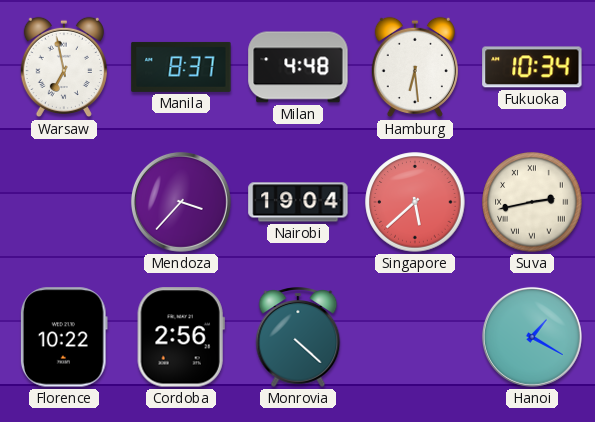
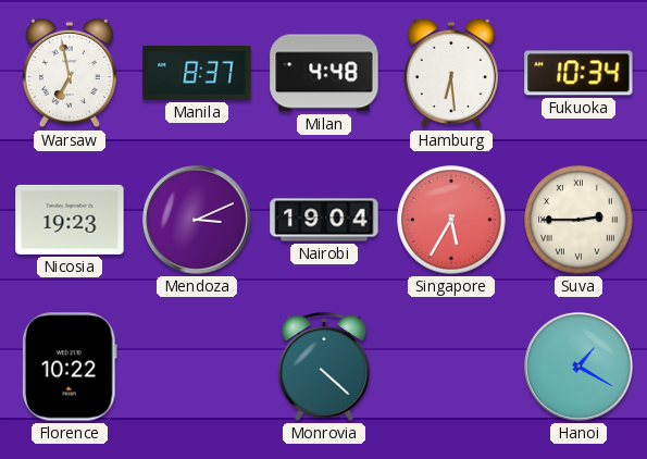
Nicosia: none -> 19:23 (70, 220)
Mendoza: 3:37 -> 3:11 (197, 220)
Singapore: 5:38 -> 5:35 (451, 220)
Suva: 2:43 -> 2:45 (578, 220)
Cordoba: 2:56 -> none (181, 337)
